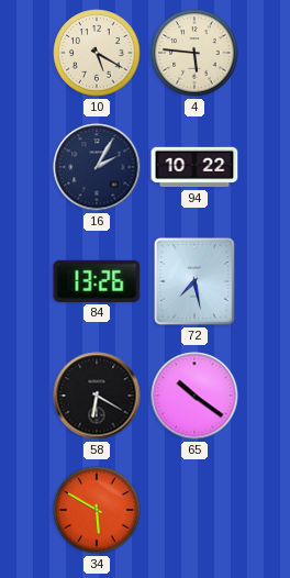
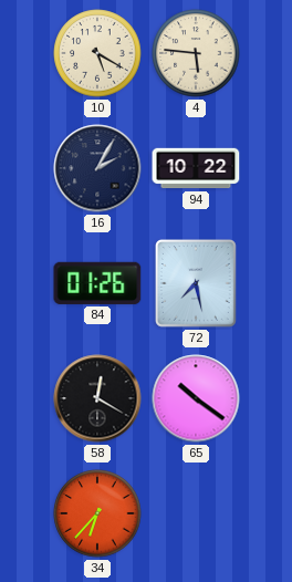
84: 13:26 -> 01:26 (97, 283)
58: 6:20 -> 12:20 (97, 398)
34: 5:50 -> 6:37 (97, 513)
